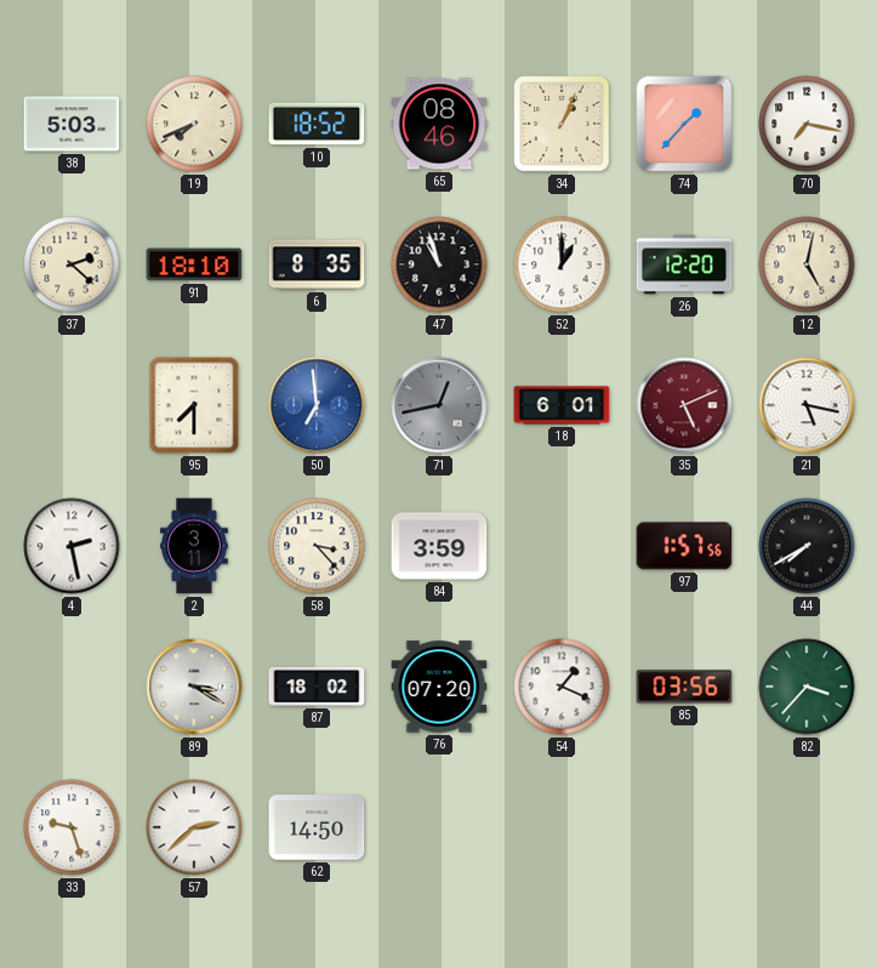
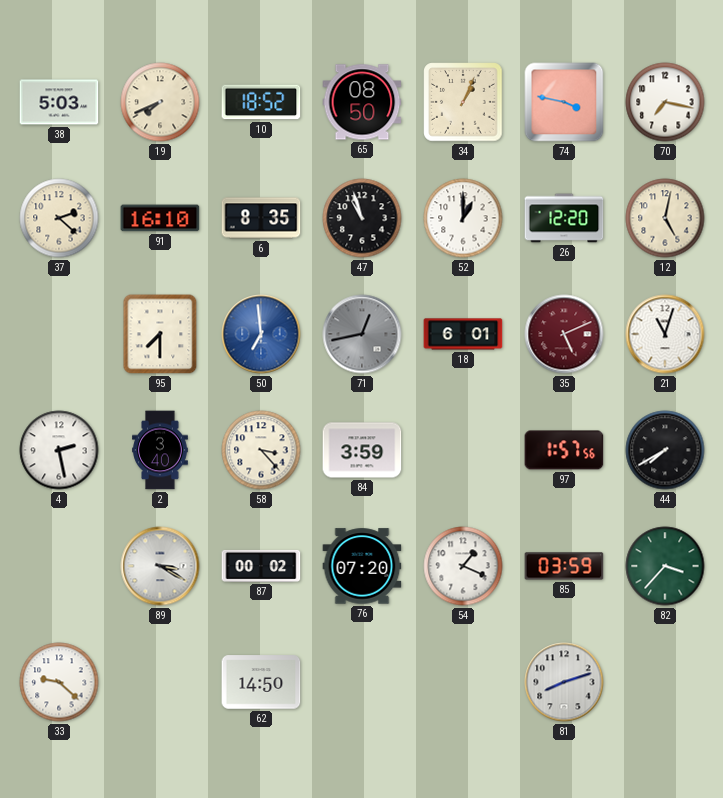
65: 08:46 -> 08:50 (362, 102)
74: 1:37 -> 3:47 (564, 102)
91: 18:10 -> 16:10 (160, 218)
21: 5:17 -> 11:03 (665, 334)
2: 3:11 -> 3:40 (160, 450)
87: 18:02 -> 00:02 (261, 566)
85: 03:56 -> 03:59 (564, 566)
33: 9:27 -> 9:22 (59, 682)
57: 2:38 -> none (194, 827)
81: none -> 8:12 (564, 682)
